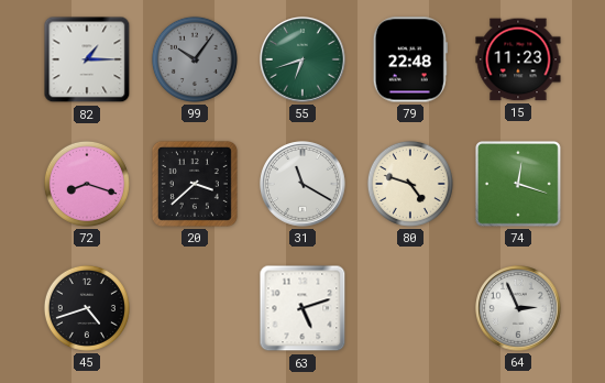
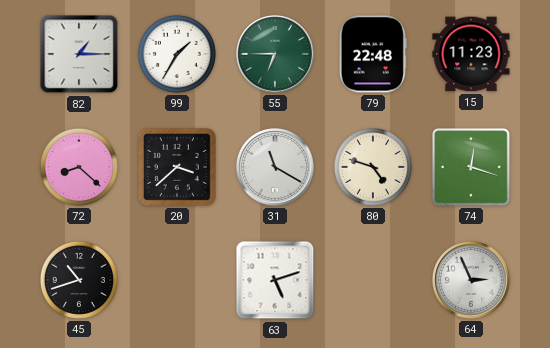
99: 10:06 -> 1:35 (177, 54)
99 dial: grey -> white (177, 54)
55: 6:42 -> 6:45 (275, 54)
72: 8:18 -> 8:22 (79, 167)
45: 4:42 -> 10:42 (79, 280)
